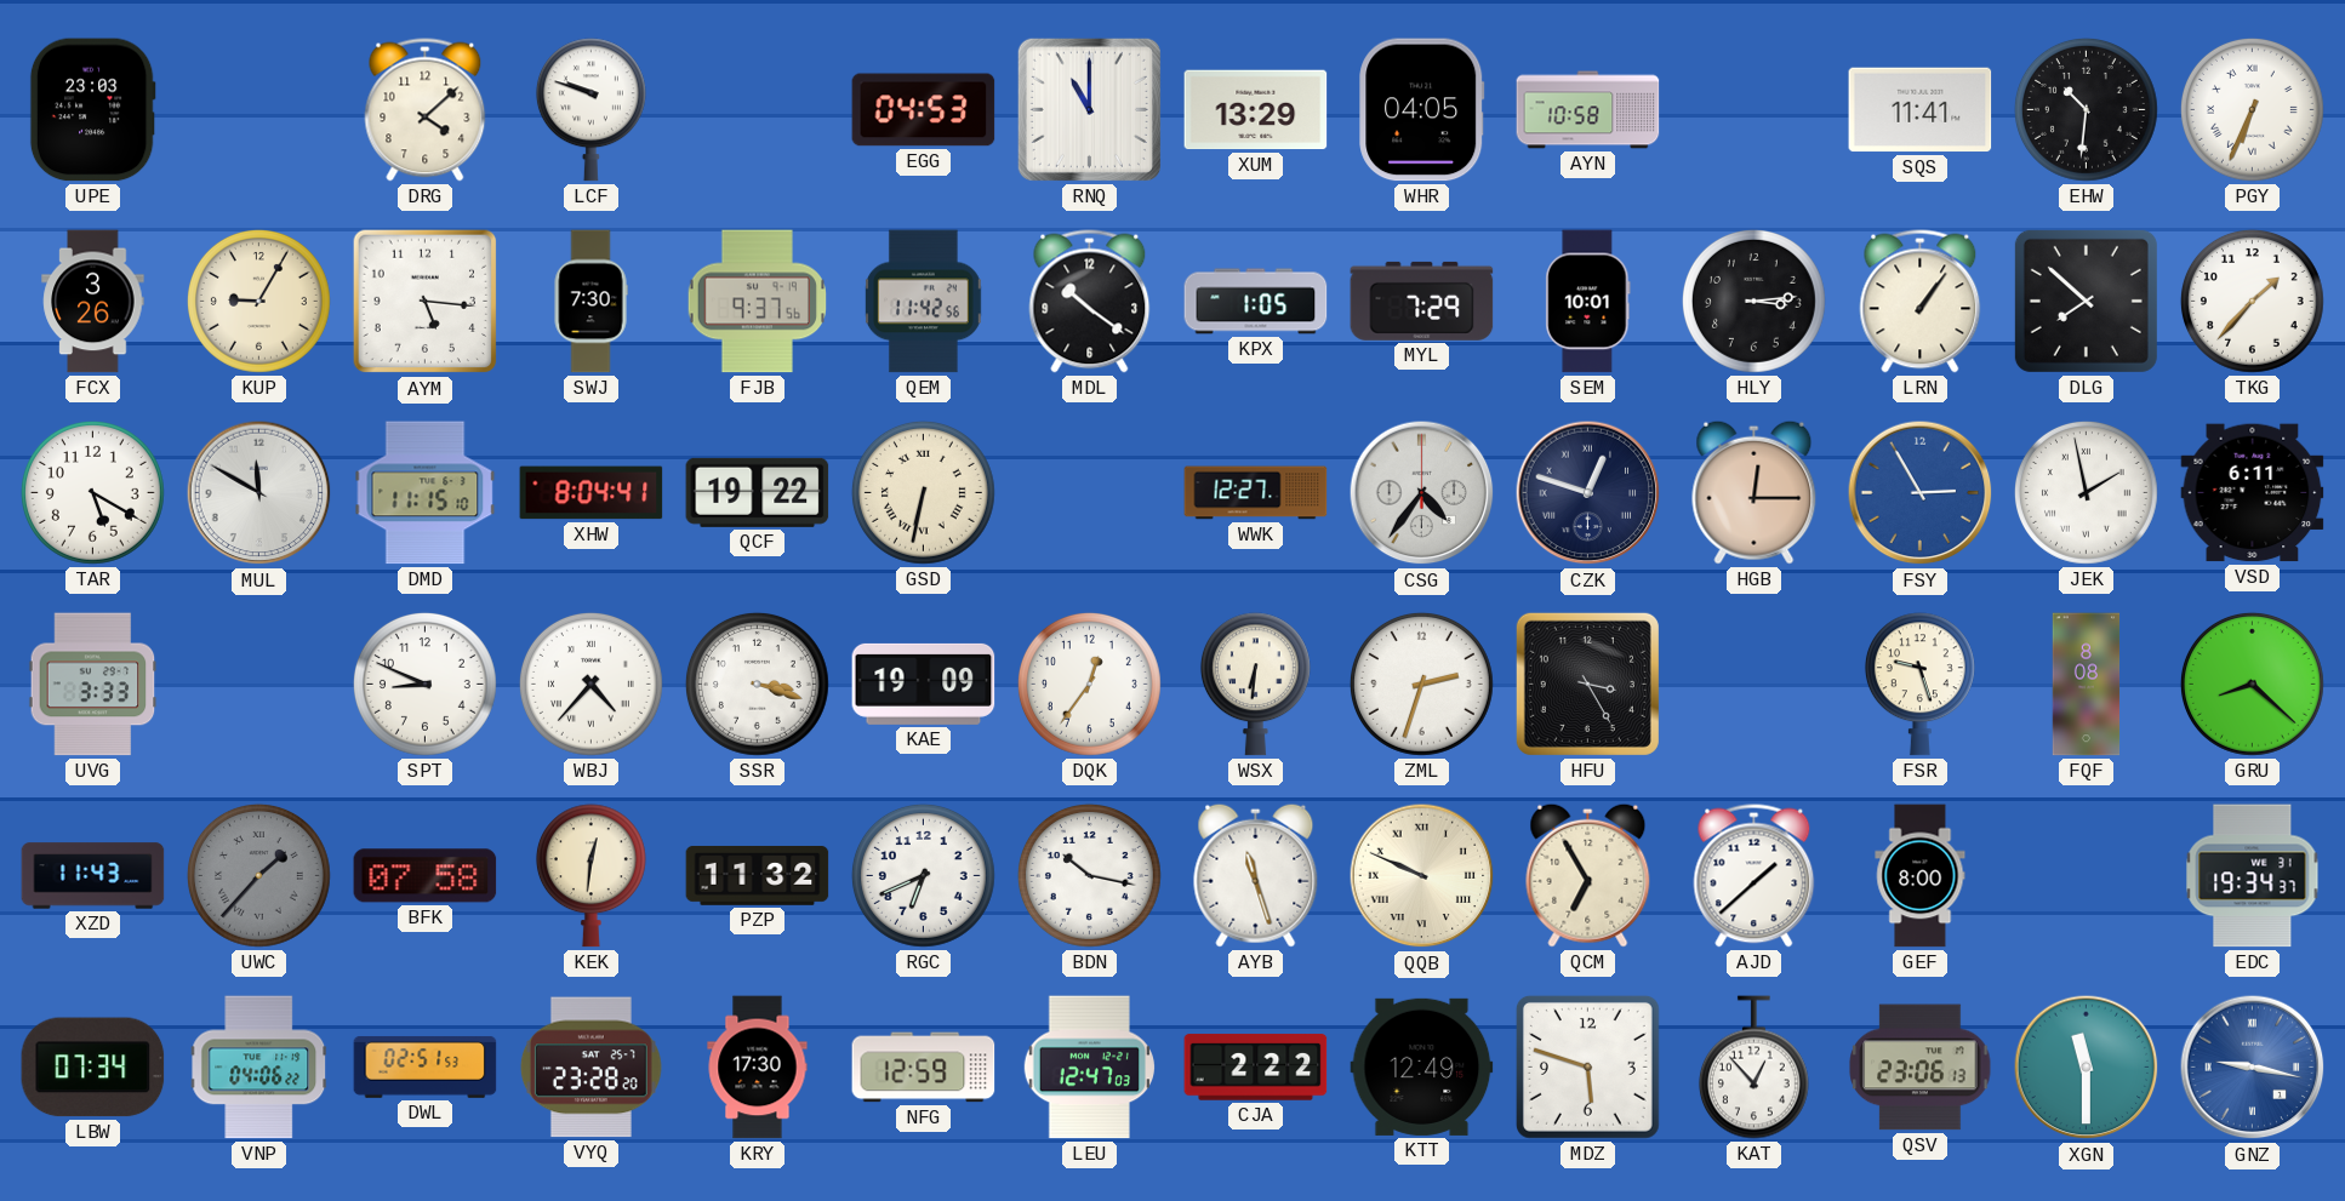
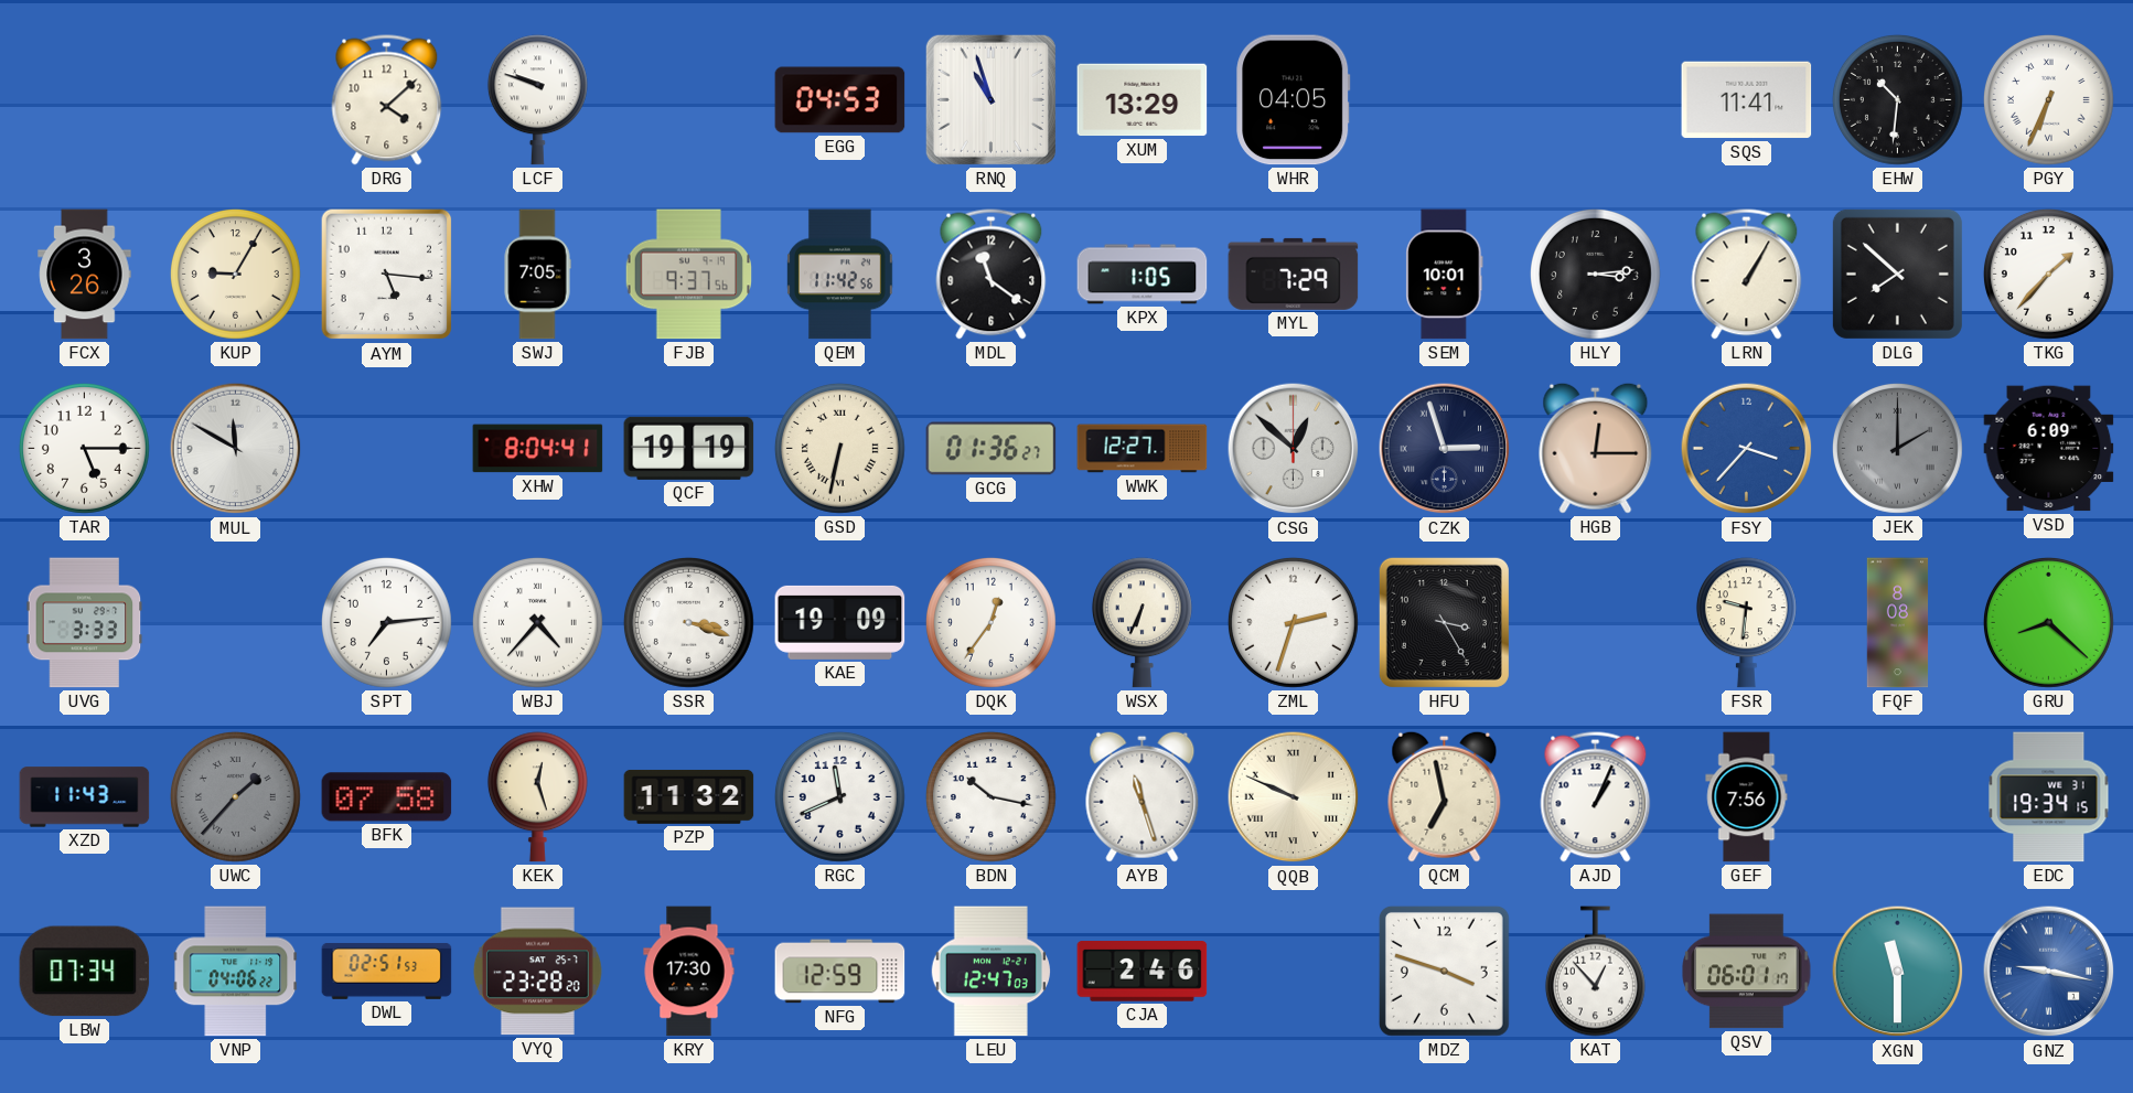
UPE: 23:03 -> none (92, 110)
RNQ: 11:00 -> 10:57 (990, 99)
AYN: 10:58 -> none (1588, 110)
SWJ: 7:30 -> 7:05 (537, 275)
MDL: 10:21 -> 11:21 (992, 275)
LRN: 1:06 -> 1:05 (1747, 275)
TAR: 5:20 -> 5:15 (84, 448)
DMD: 11:15 -> none (426, 493)
QCF: 19:22 -> 19:19 (689, 448)
GCG: none -> 01:36 (992, 449)
CSG: 4:36 -> 12:52 (1294, 449)
CZK: 12:48 -> 2:57 (1445, 449)
FSY: 2:55 -> 3:37 (1747, 449)
JEK: 1:58 -> 2:00 (1897, 448)
JEK dial: white -> grey (1897, 448)
VSD: 6:11 -> 6:09 (2049, 449)
SPT: 8:49 -> 7:14 (386, 622)
WSX: 6:31 -> 6:34 (1141, 623)
FSR: 9:27 -> 9:31 (1746, 623)
KEK: 12:31 -> 12:27 (537, 797)
RGC: 6:41 -> 11:41 (839, 796)
QCM: 6:55 -> 6:58 (1445, 796)
AJD: 1:38 -> 1:04 (1596, 797)
GEF: 8:00 -> 7:56 (1747, 797)
EDC: 19:34:37 -> 19:34:15 (2049, 797)
CJA: 2:22 -> 2:46 (1143, 972)
KTT: 12:49 -> none (1422, 1066)
MDZ: 5:48 -> 3:48 (1444, 971)
QSV: 23:06 -> 06:01 (1747, 972)
